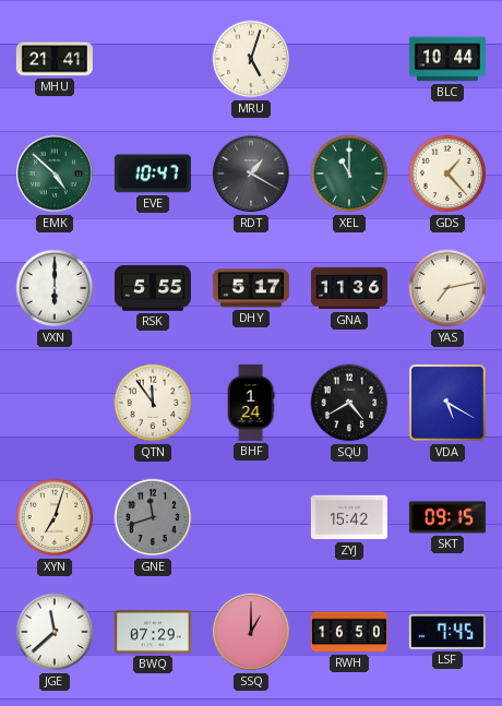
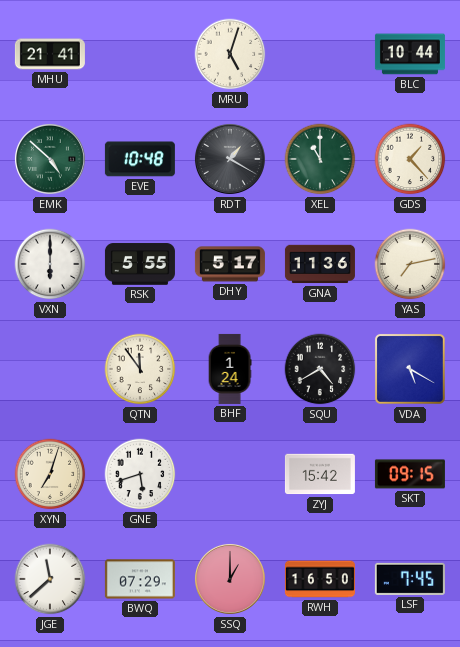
EVE: 10:47 -> 10:48 (140, 159)
GNE: 11:42 -> 5:42 (140, 474)
GNE dial: grey -> white (140, 474)
